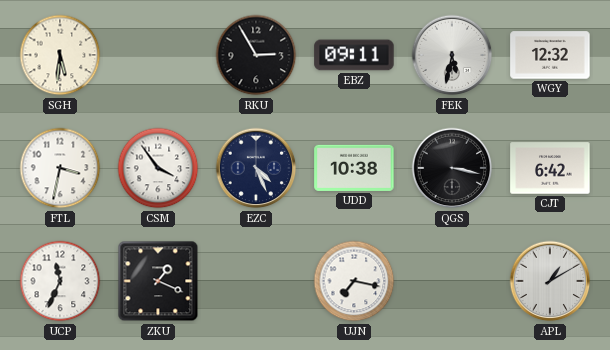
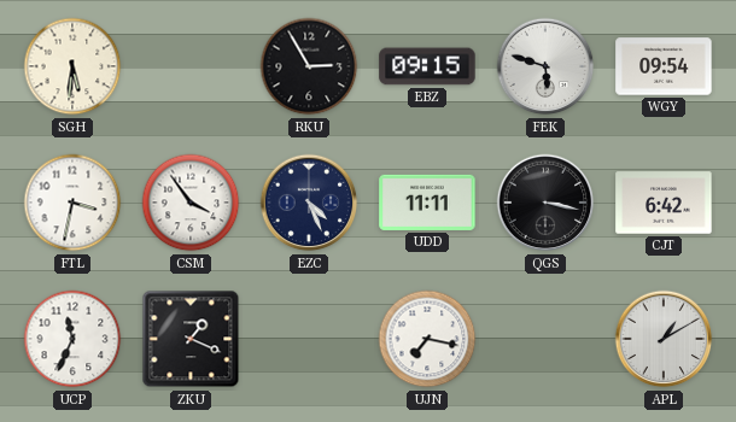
EBZ: 09:11 -> 09:15 (427, 66)
FEK: 5:32 -> 5:48 (545, 66)
WGY: 12:32 -> 09:54 (664, 66)
UDD: 10:38 -> 11:11 (427, 203)
